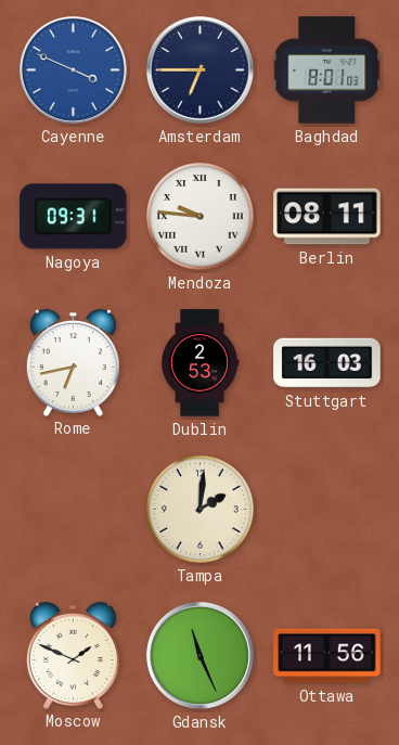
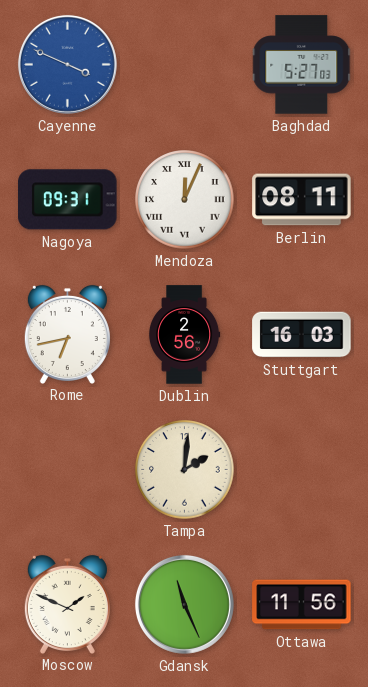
Amsterdam: 6:45 -> none (200, 69)
Baghdad: 8:01 -> 5:27 (302, 65)
Mendoza: 9:46 -> 12:04 (185, 200)
Dublin: 2:53 -> 2:56 (184, 335)
